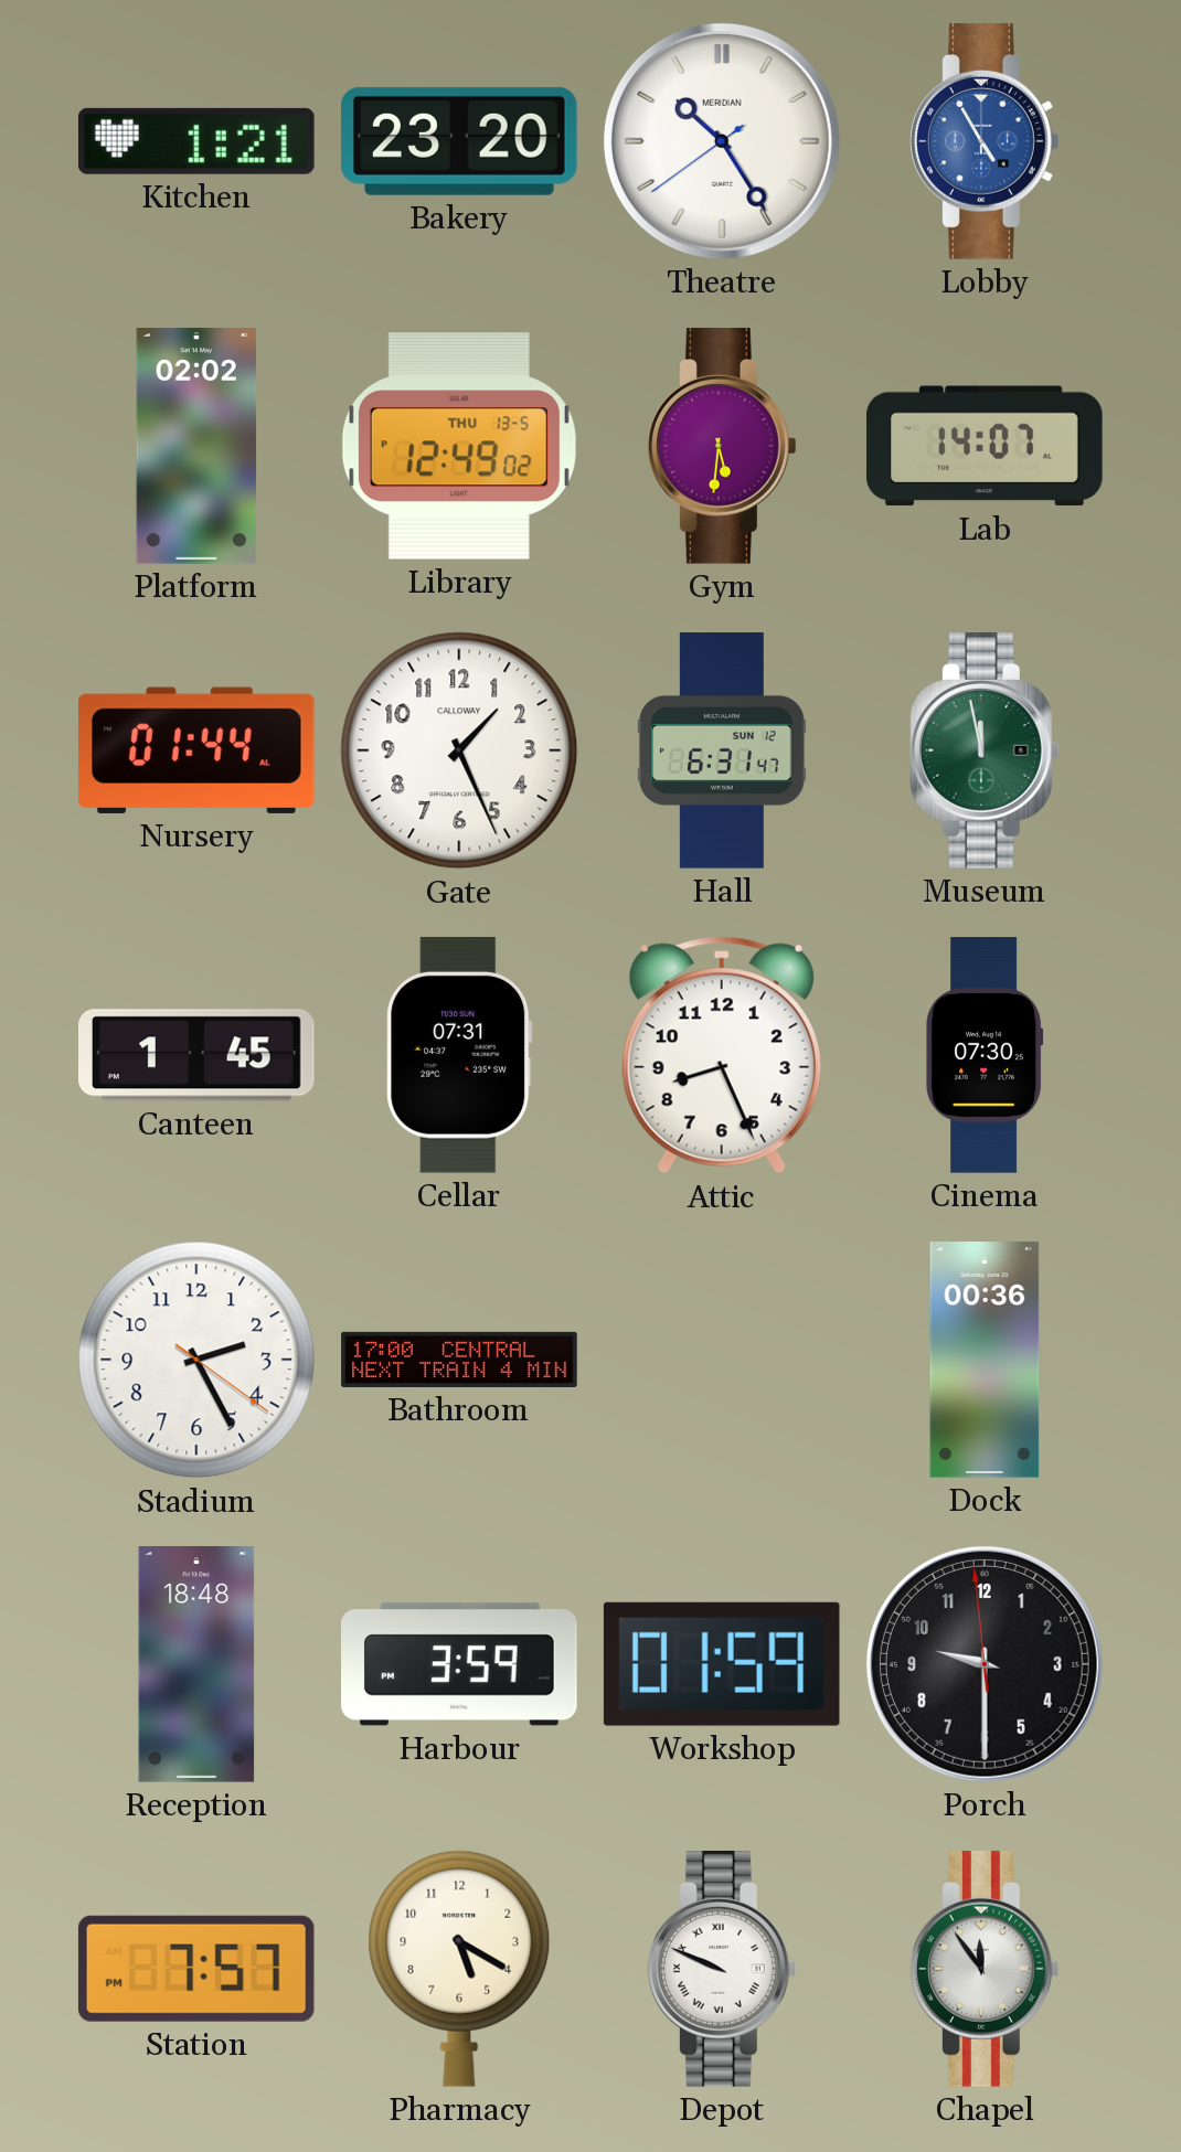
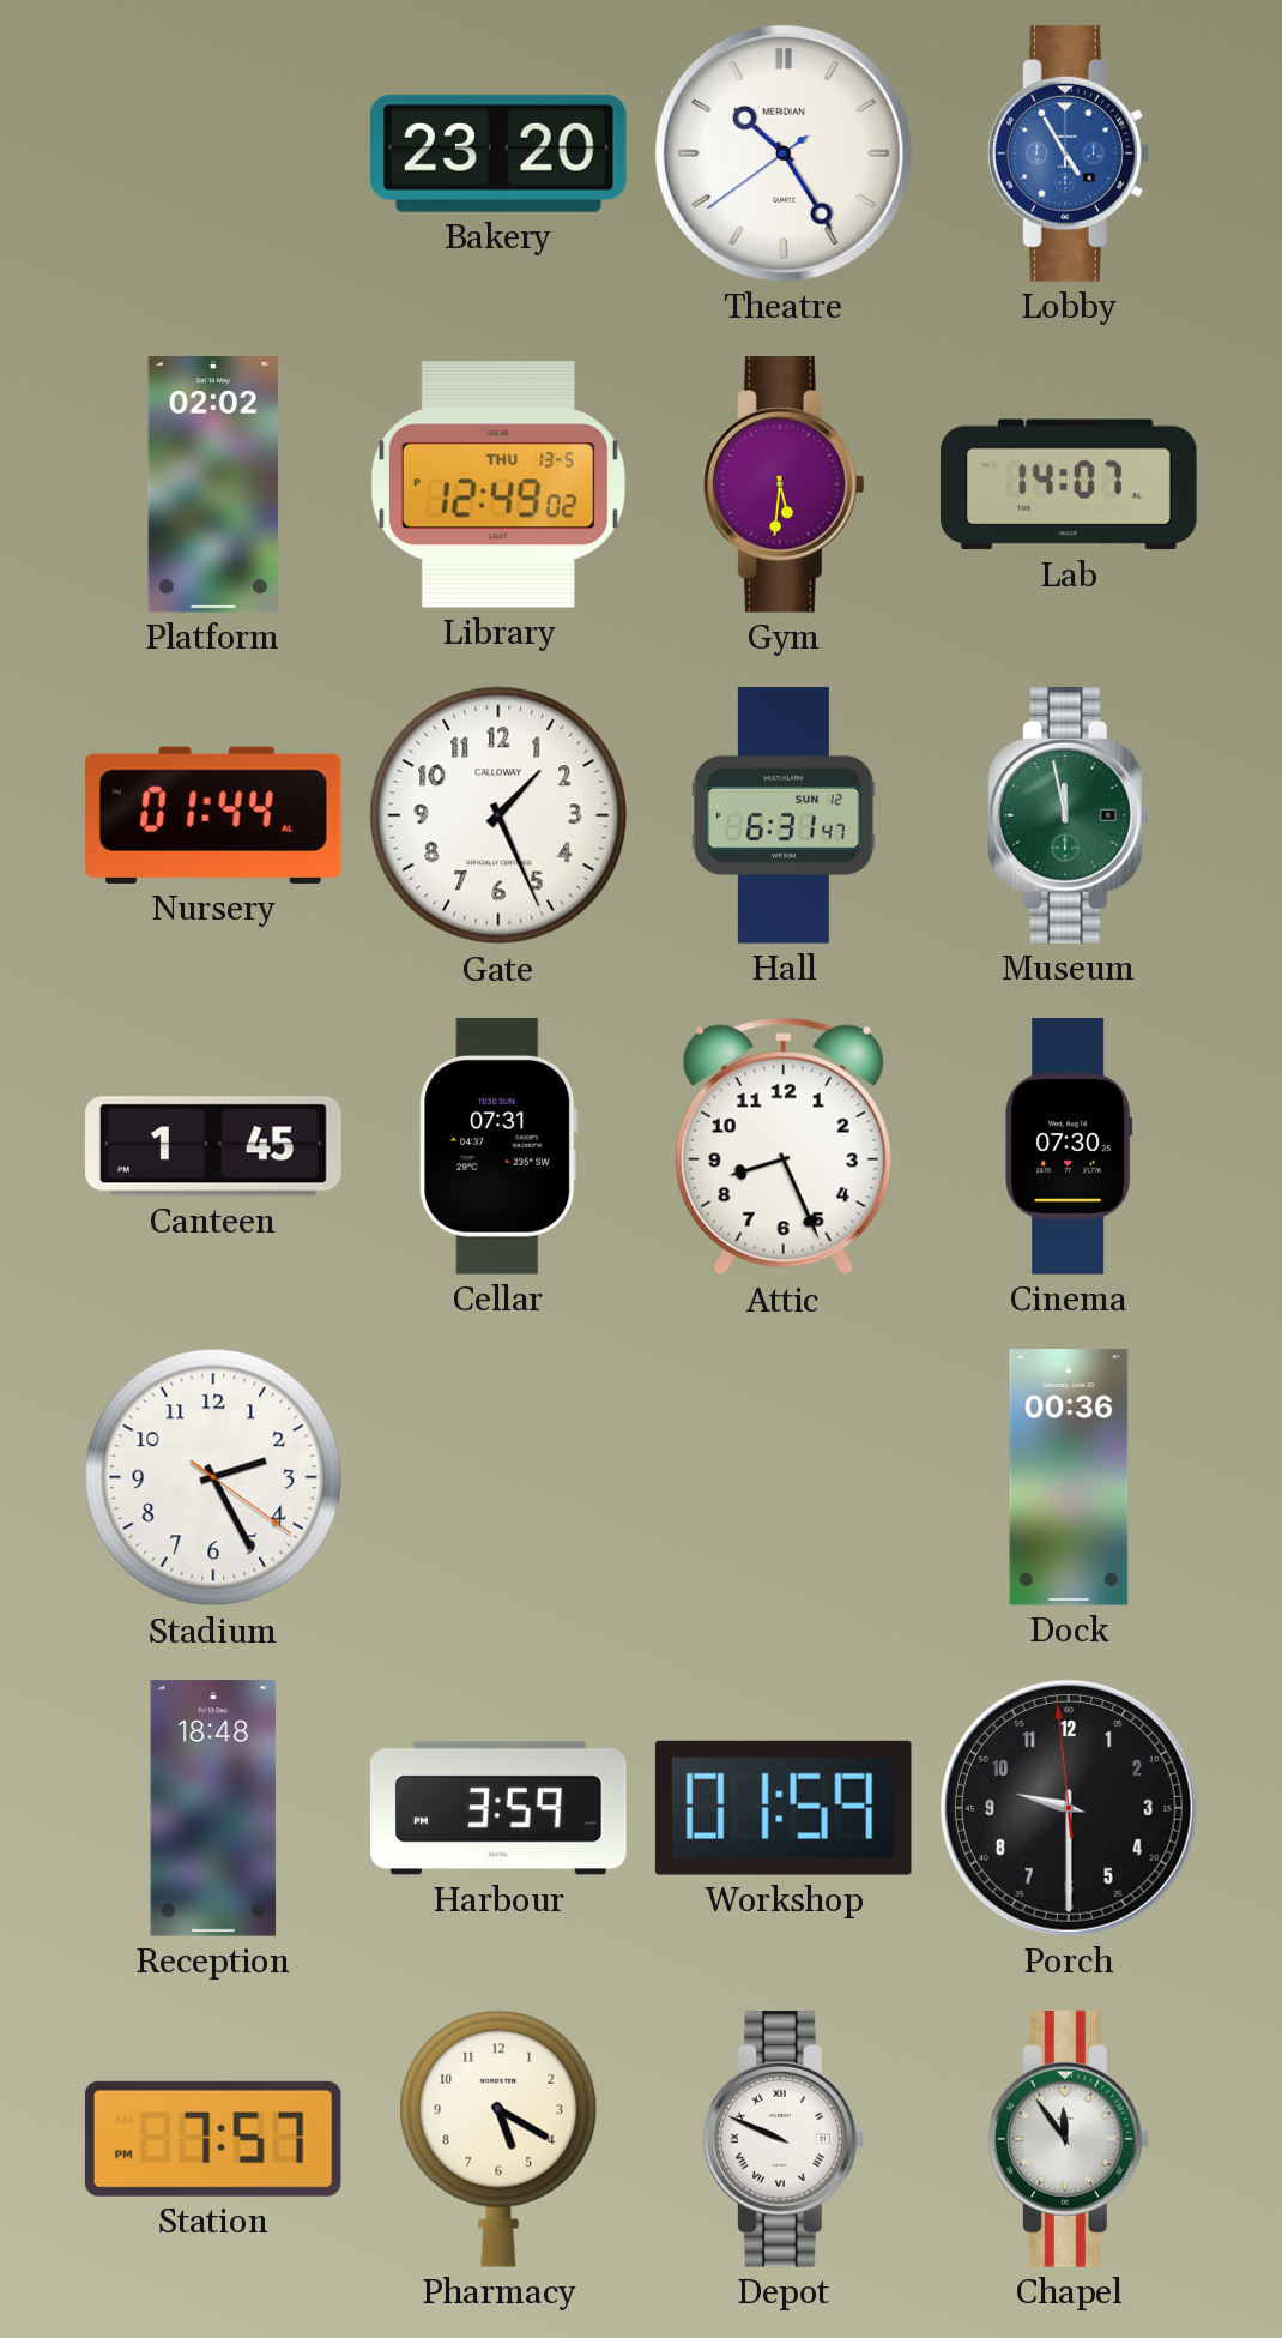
Kitchen: 1:21 -> none (196, 141)
Bathroom: 17:00 -> none (459, 1360)
